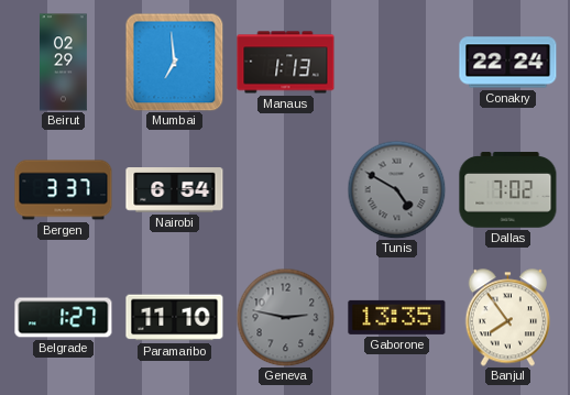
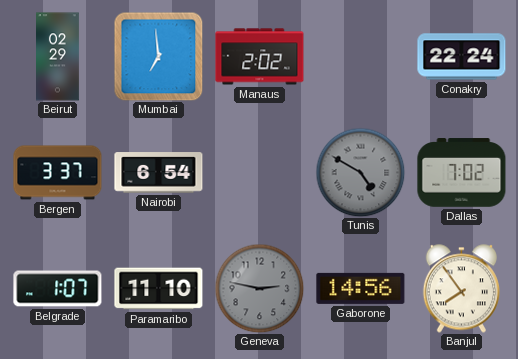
Manaus: 1:13 -> 2:02 (260, 57)
Belgrade: 1:27 -> 1:07 (58, 289)
Gaborone: 13:35 -> 14:56 (361, 288)
